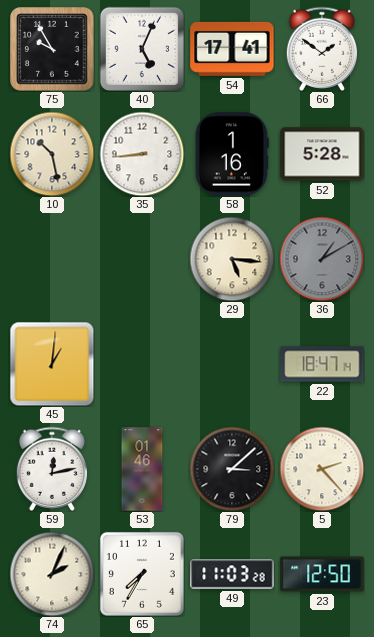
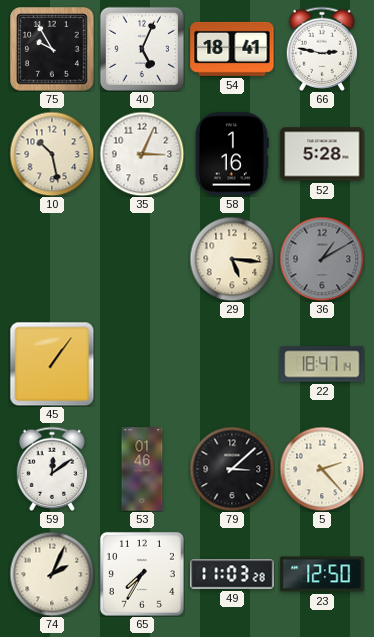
54: 17:41 -> 18:41 (232, 49)
66: 1:51 -> 2:47 (321, 49)
35: 8:44 -> 3:04 (142, 154)
45: 1:01 -> 1:06 (52, 364)
59: 12:13 -> 12:09 (51, 469)
